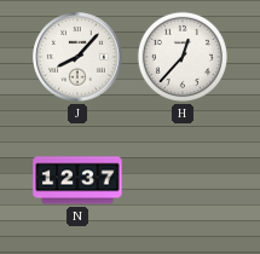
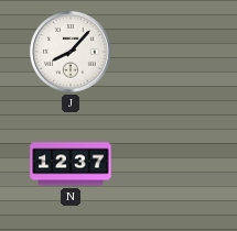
H: 12:37 -> none (183, 57)
